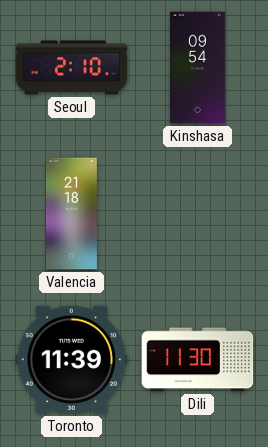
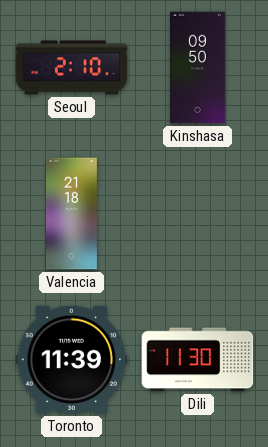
Kinshasa: 09:54 -> 09:50 (198, 68)
